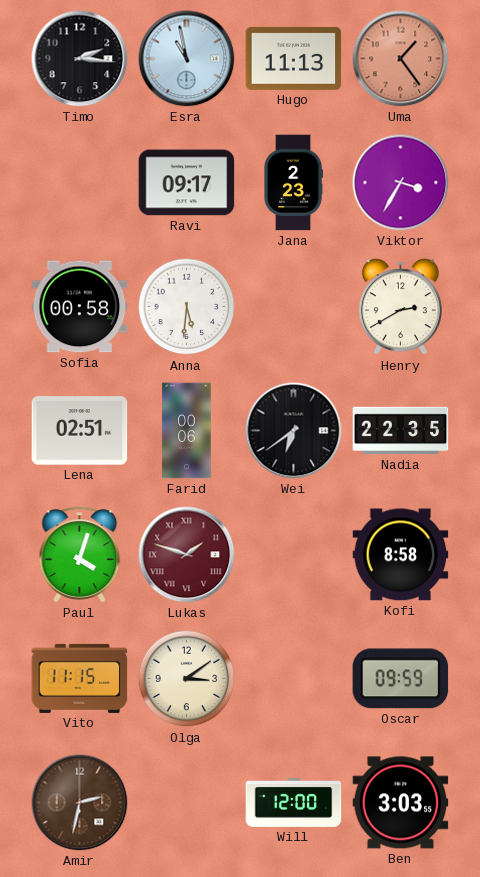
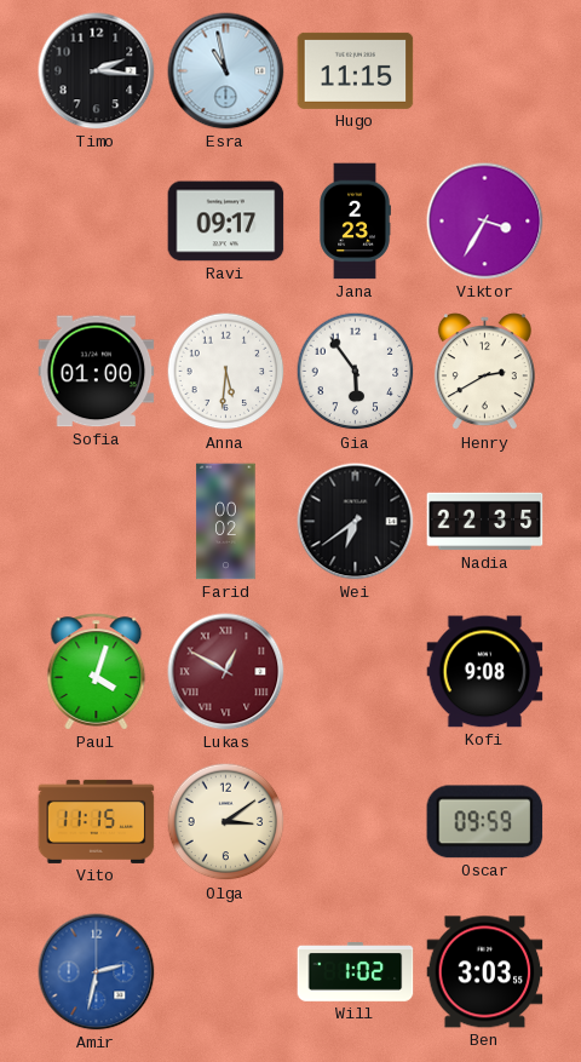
Hugo: 11:13 -> 11:15 (356, 70)
Uma: 1:24 -> none (401, 59)
Sofia: 00:58 -> 01:00 (97, 372)
Gia: none -> 5:54 (356, 372)
Lena: 02:51 -> none (80, 431)
Farid: 00:06 -> 00:02 (226, 522)
Lukas: 1:48 -> 12:50 (226, 672)
Kofi: 8:58 -> 9:08 (485, 672)
Amir dial: brown -> blue (97, 972)
Will: 12:00 -> 1:02 (356, 972)
